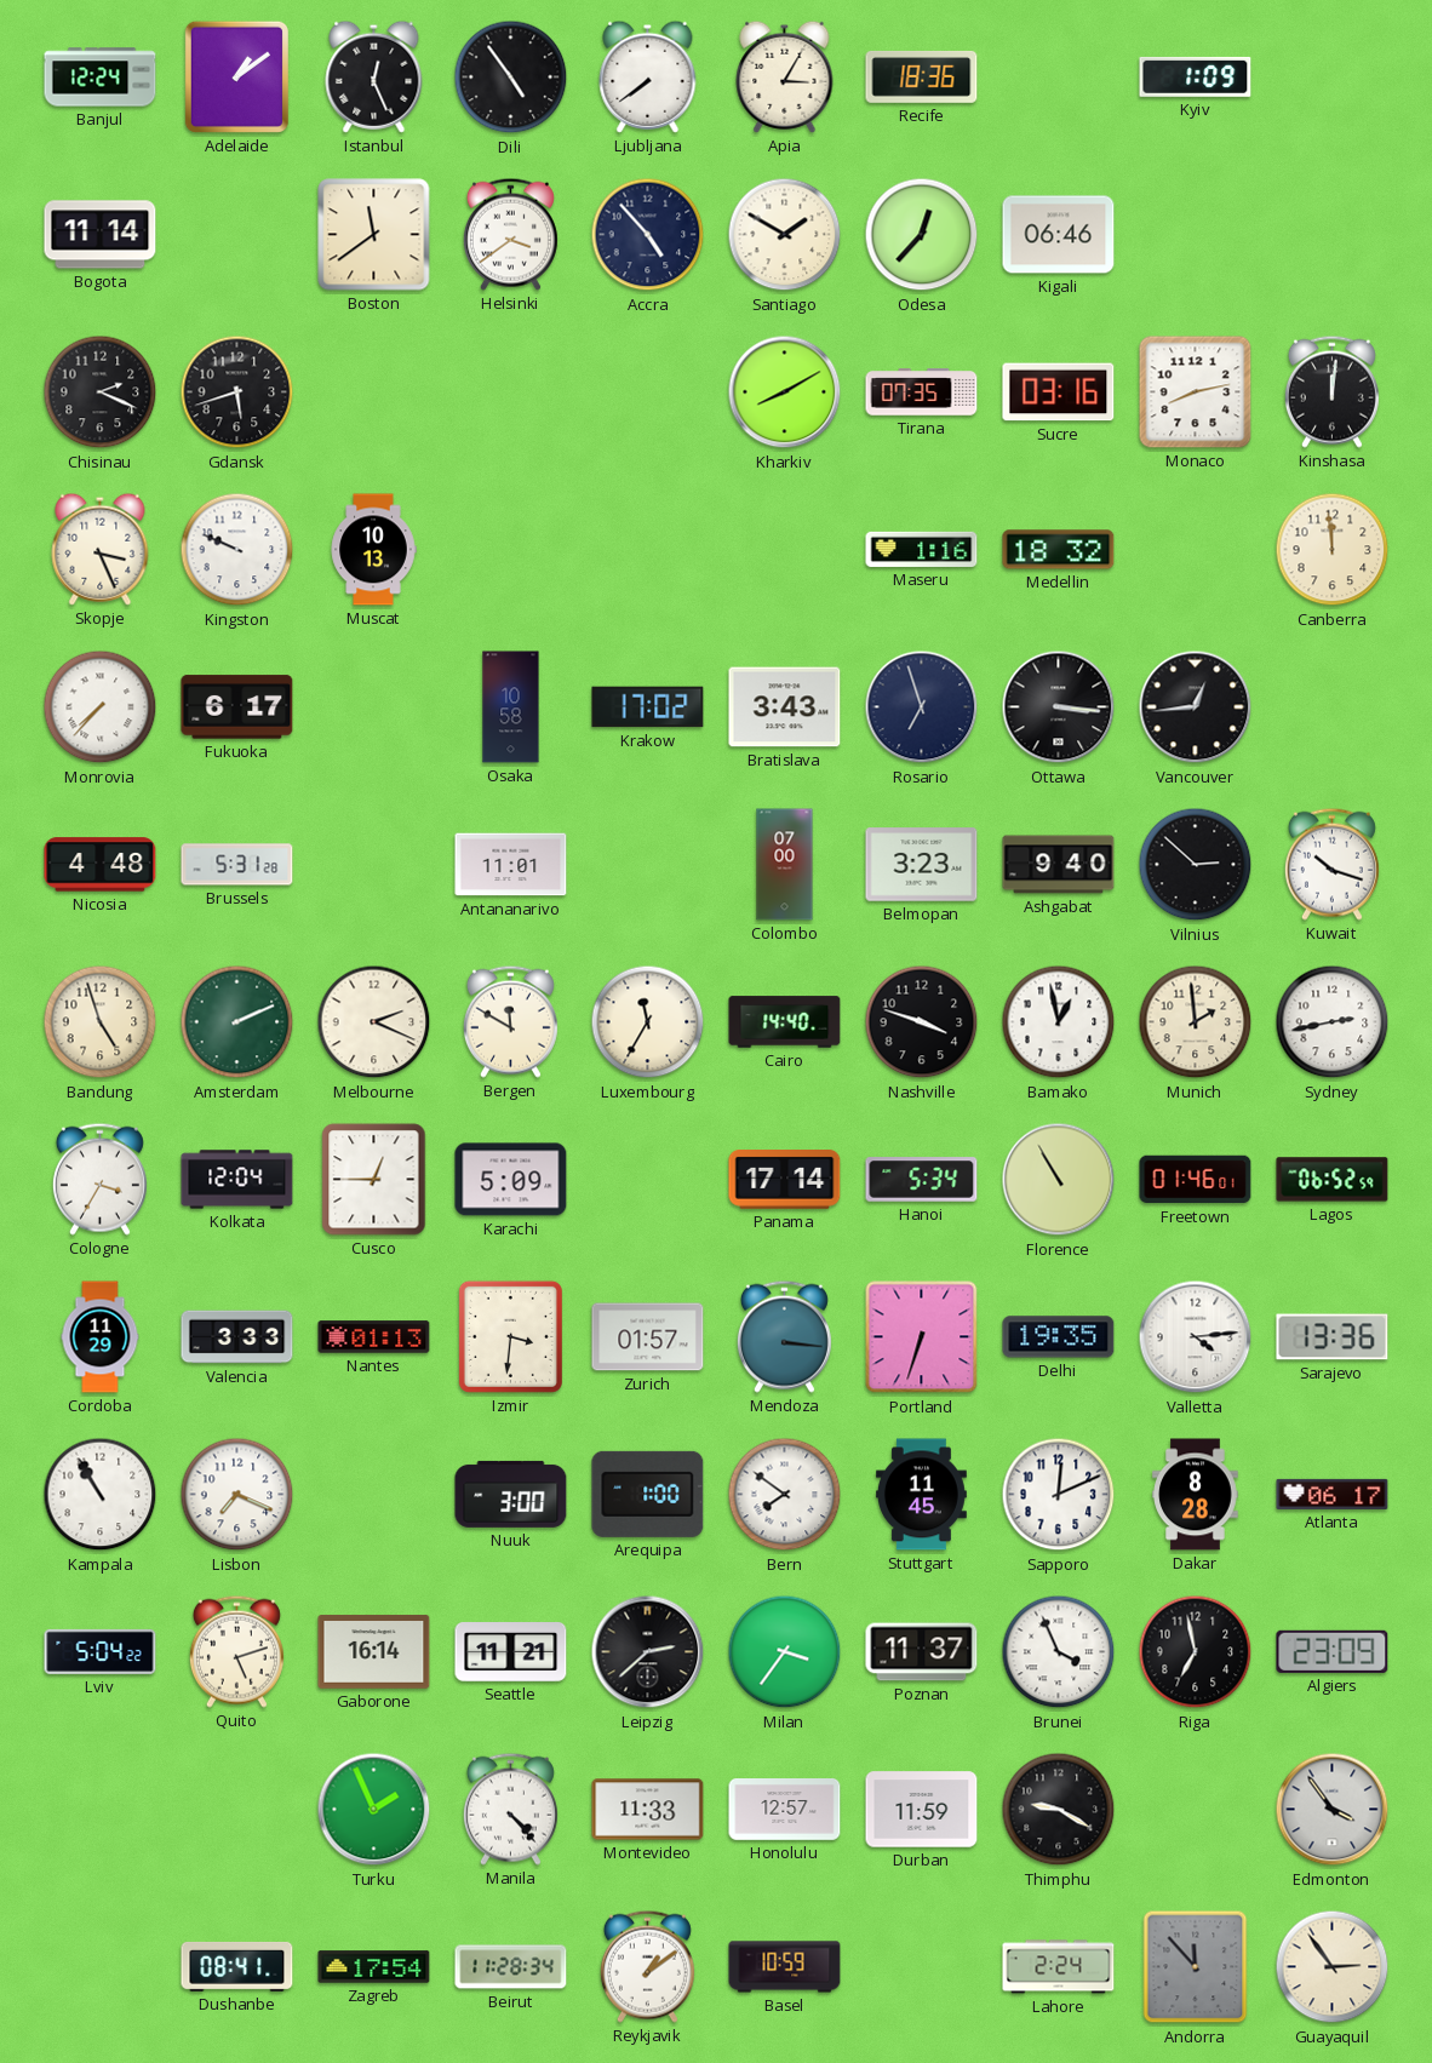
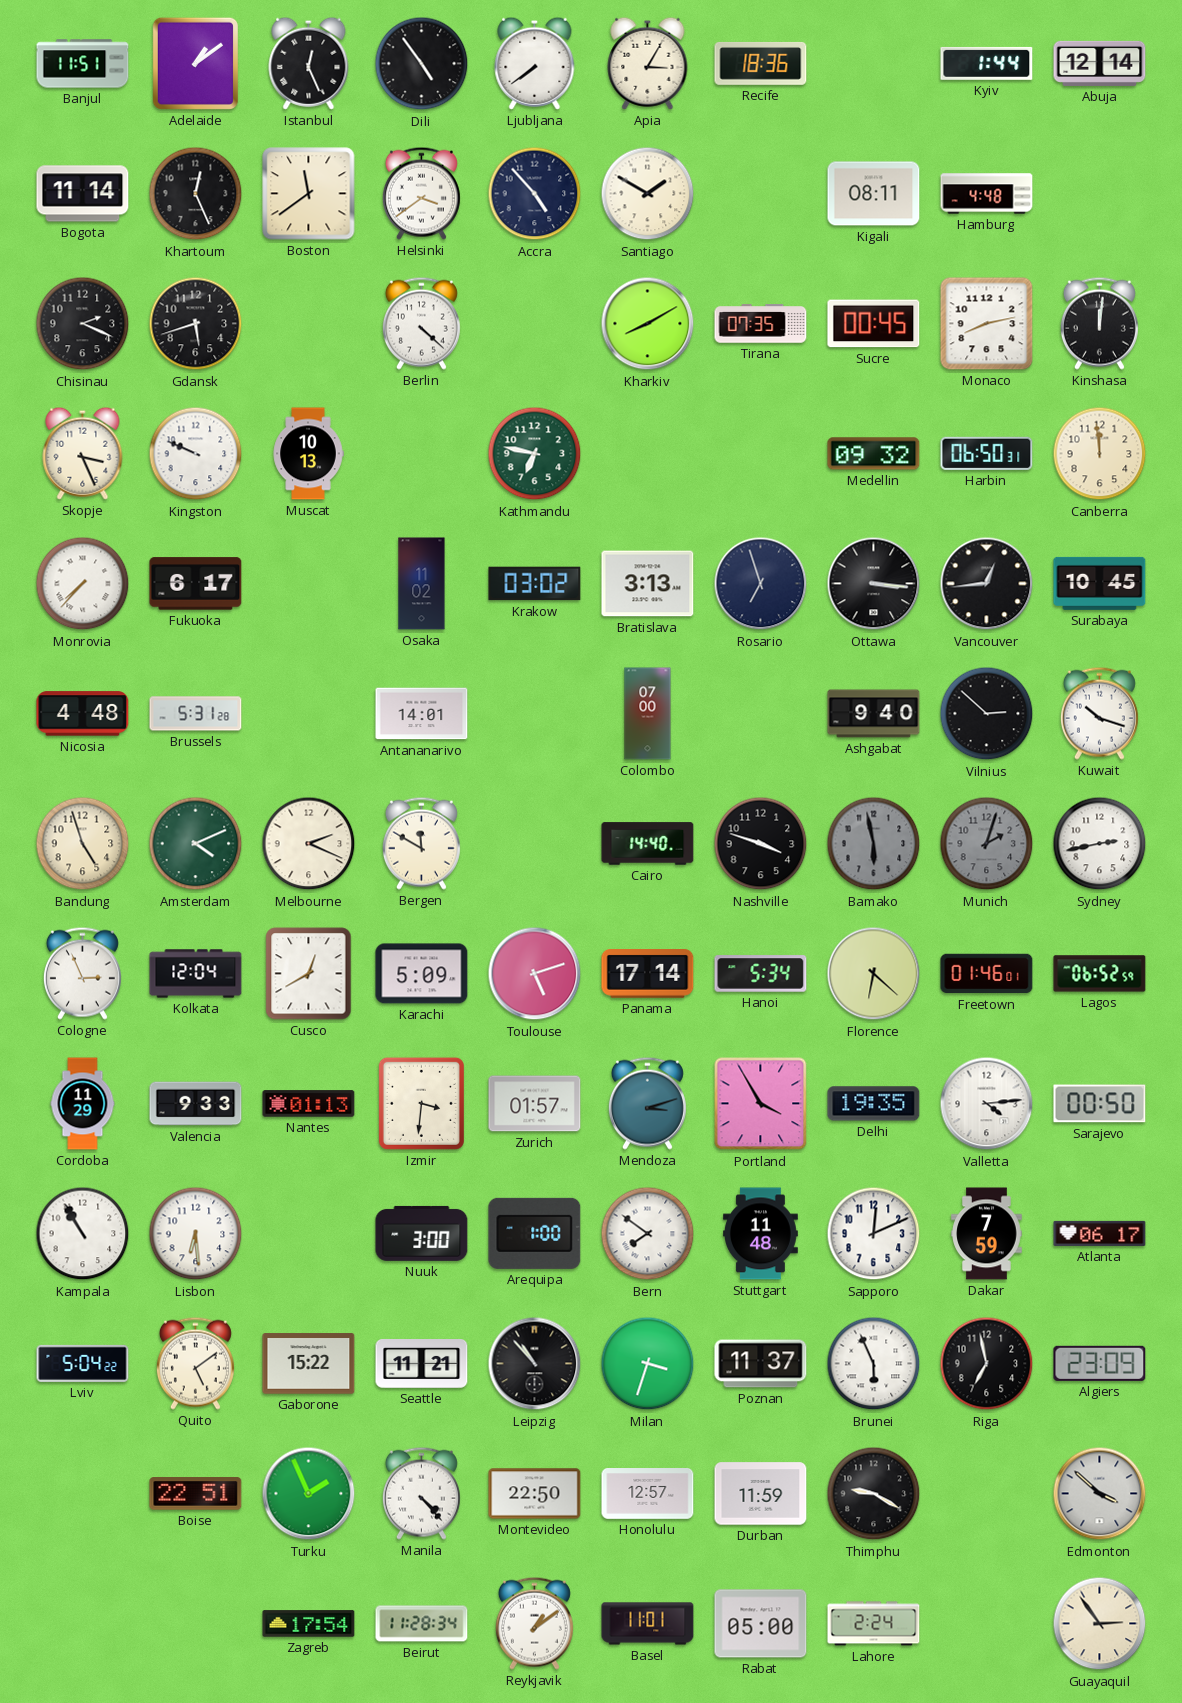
Banjul: 12:24 -> 11:51 (83, 64)
Kyiv: 1:09 -> 1:44 (987, 63)
Abuja: none -> 12:14 (1100, 63)
Khartoum: none -> 12:26 (196, 194)
Odesa: 12:37 -> none (922, 235)
Kigali: 06:46 -> 08:11 (874, 194)
Hamburg: none -> 4:48 (987, 194)
Berlin: none -> 4:22 (421, 323)
Sucre: 03:16 -> 00:45 (874, 324)
Kathmandu: none -> 6:47 (535, 454)
Maseru: 1:16 -> none (922, 549)
Medellin: 18:32 -> 09:32 (874, 454)
Harbin: none -> 06:50 (987, 453)
Osaka: 10:58 -> 11:02 (422, 584)
Krakow: 17:02 -> 03:02 (535, 584)
Bratislava: 3:43 -> 3:13 (648, 584)
Surabaya: none -> 10:45 (1100, 583)
Antananarivo: 11:01 -> 14:01 (422, 714)
Belmopan: 3:23 -> none (922, 865)
Amsterdam: 2:11 -> 4:11 (196, 844)
Luxembourg: 11:35 -> none (648, 1022)
Bamako: 12:58 -> 5:58 (874, 844)
Bamako dial: white -> grey (874, 844)
Munich: 1:59 -> 2:03 (987, 844)
Munich dial: cream -> grey (987, 844)
Cologne: 3:35 -> 2:56 (82, 973)
Cusco: 12:45 -> 12:40 (309, 974)
Toulouse: none -> 5:12 (535, 974)
Florence: 10:55 -> 6:22 (874, 974)
Valencia: 3:33 -> 9:33 (196, 1104)
Mendoza: 3:16 -> 3:12 (647, 1103)
Portland: 6:33 -> 3:55 (761, 1104)
Sarajevo: 13:36 -> 00:50 (1100, 1104)
Lisbon: 7:19 -> 6:29 (196, 1234)
Stuttgart: 11:45 -> 11:48 (760, 1234)
Dakar: 8:28 -> 7:59 (987, 1234)
Quito: 5:12 -> 5:09 (195, 1363)
Gaborone: 16:14 -> 15:22 (309, 1364)
Leipzig: 2:38 -> 10:53 (535, 1364)
Milan: 3:36 -> 3:33 (648, 1364)
Brunei: 3:56 -> 5:56 (874, 1364)
Boise: none -> 22:51 (196, 1494)
Montevideo: 11:33 -> 22:50 (535, 1494)
Edmonton: 3:54 -> 3:52 (1100, 1494)
Dushanbe: 08:41 -> none (237, 1966)
Basel: 10:59 -> 11:01 (648, 1624)
Rabat: none -> 05:00 (761, 1624)
Andorra: 11:53 -> none (1196, 1967)
